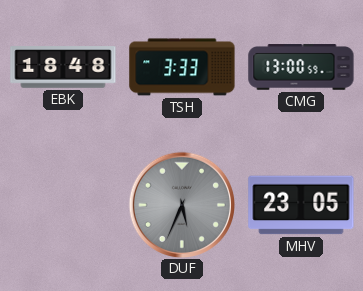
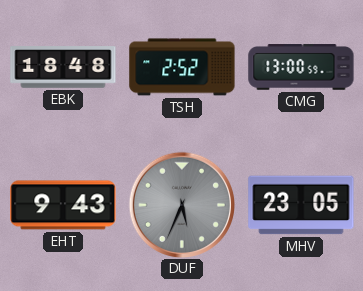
TSH: 3:33 -> 2:52 (182, 67)
EHT: none -> 9:43 (63, 205)
